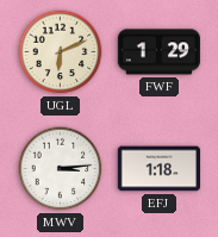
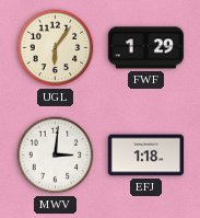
UGL: 6:11 -> 6:06 (56, 48)
MWV: 3:14 -> 3:01 (56, 156)
